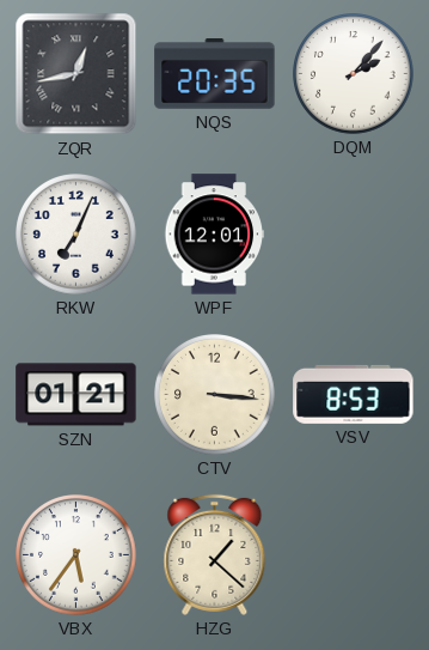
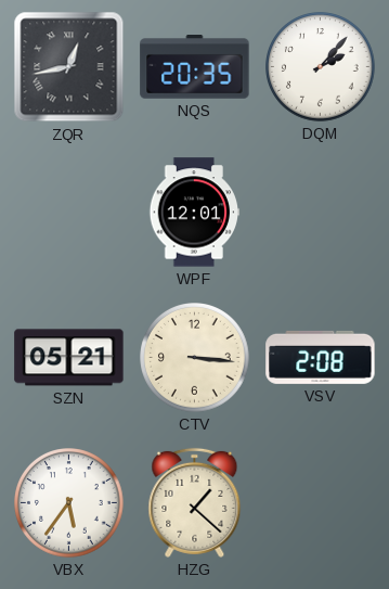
RKW: 7:04 -> none (76, 235)
SZN: 01:21 -> 05:21 (69, 358)
VSV: 8:53 -> 2:08 (321, 357)
